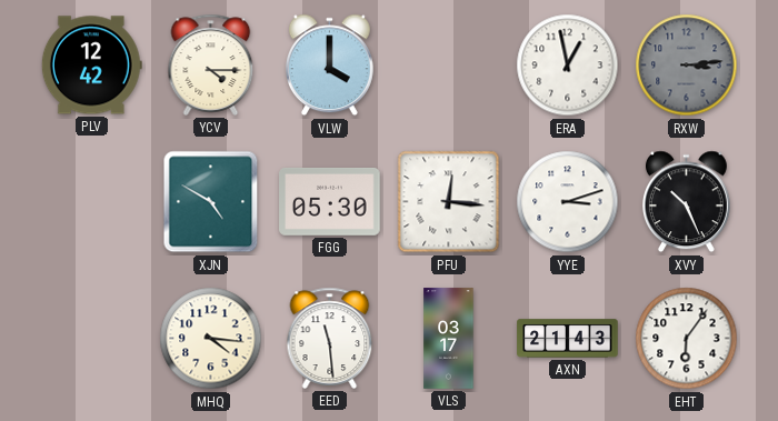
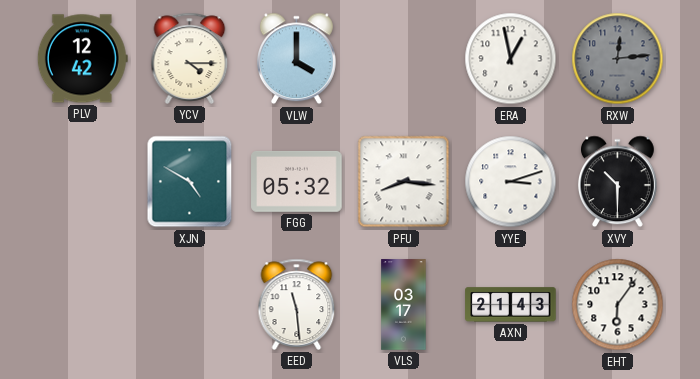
RXW: 3:14 -> 12:14 (618, 59)
FGG: 05:30 -> 05:32 (297, 181)
PFU: 12:16 -> 8:16 (404, 182)
XVY: 10:26 -> 10:30 (617, 182)
MHQ: 4:16 -> none (211, 339)
